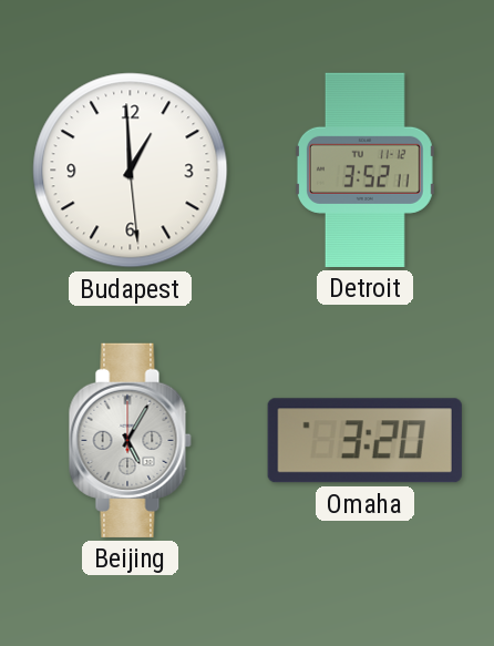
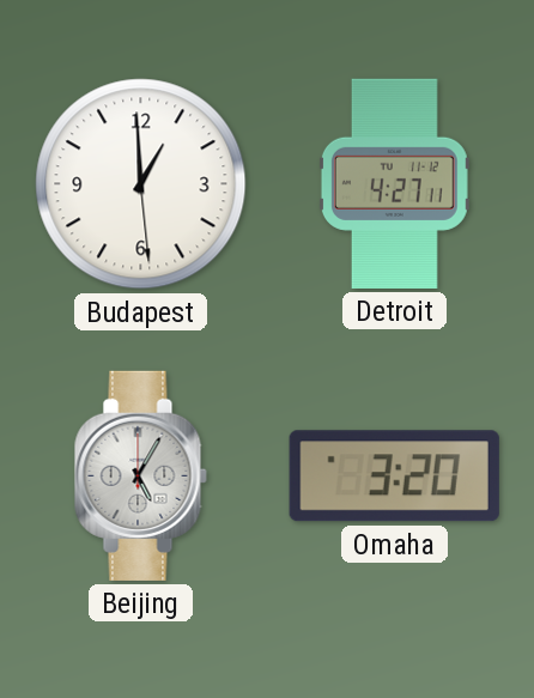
Detroit: 3:52 -> 4:27 (394, 183)
